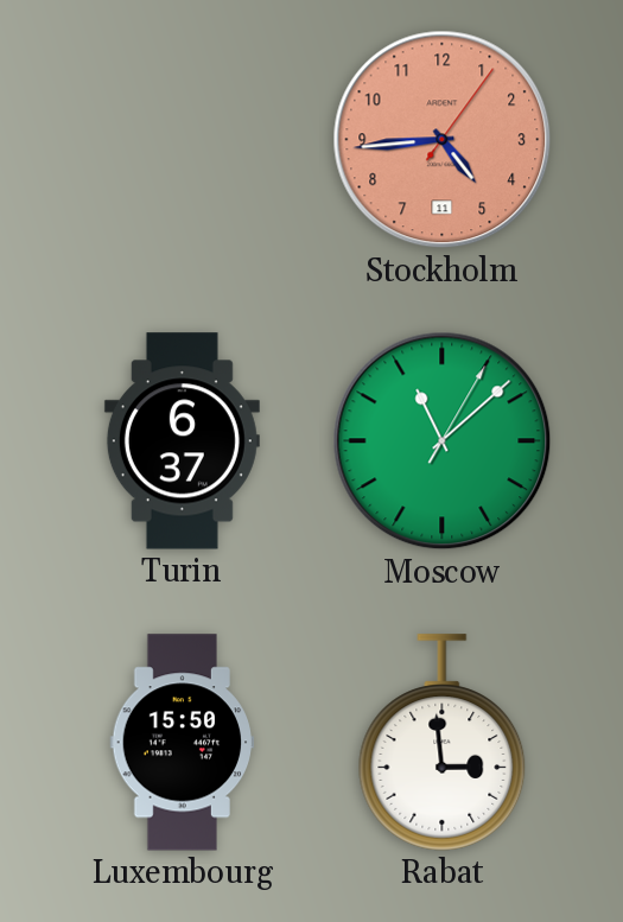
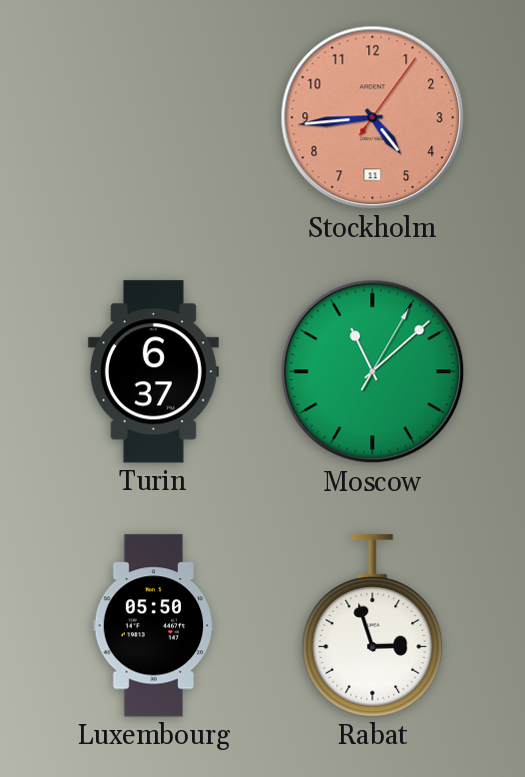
Luxembourg: 15:50 -> 05:50 (154, 626)
Rabat: 2:59 -> 2:57 (373, 626)
